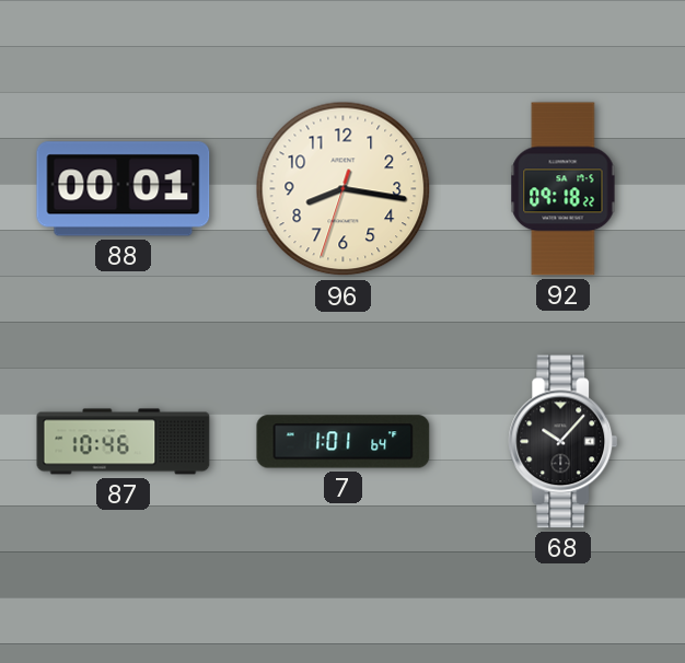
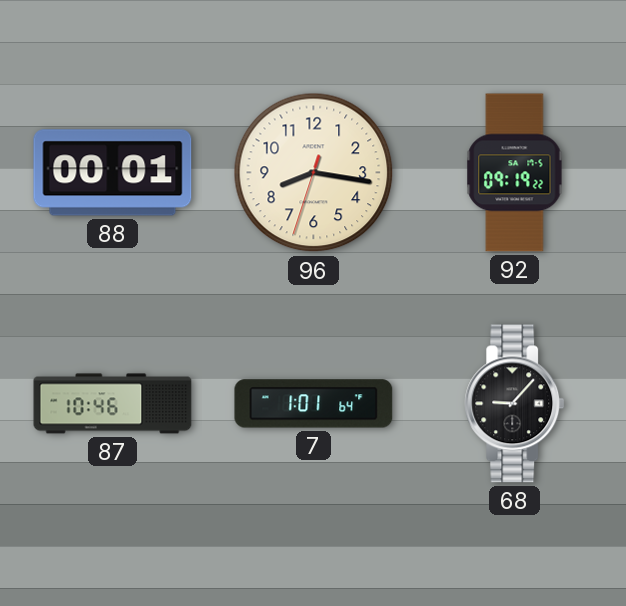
92: 09:18 -> 09:19 (515, 173)
68: 10:07 -> 9:07 (515, 404)
